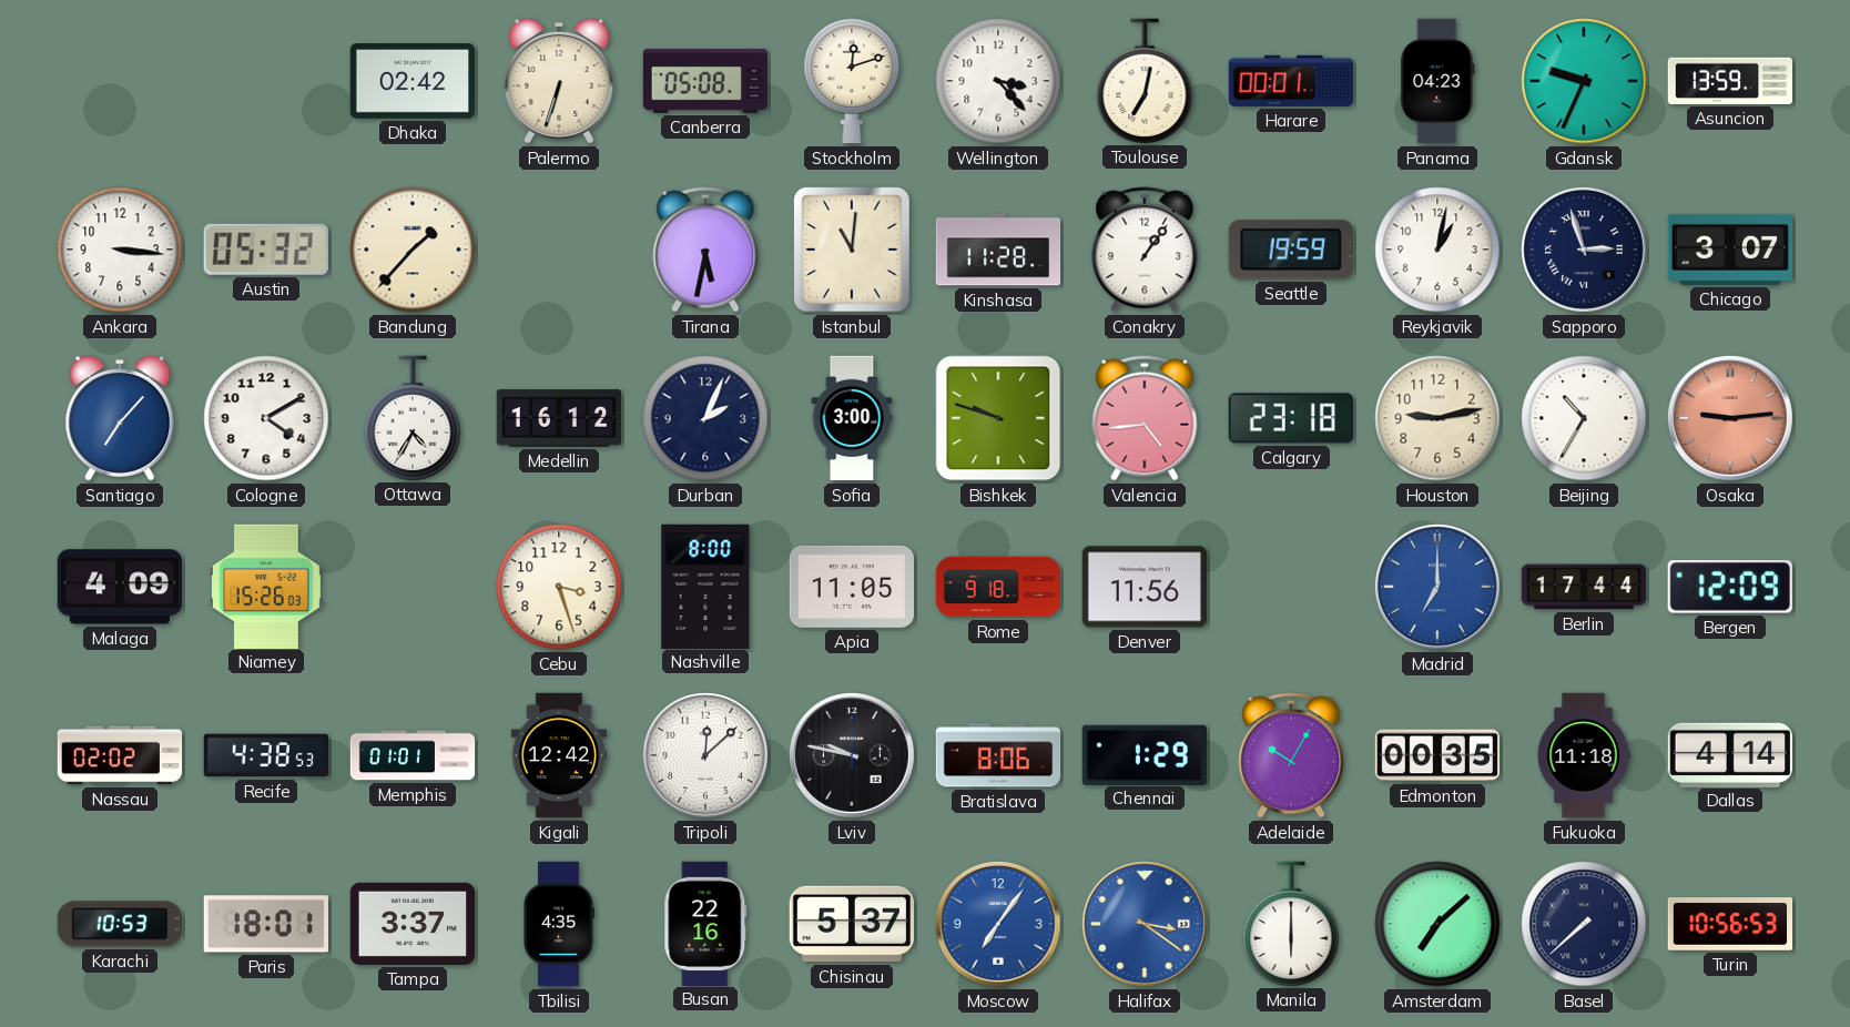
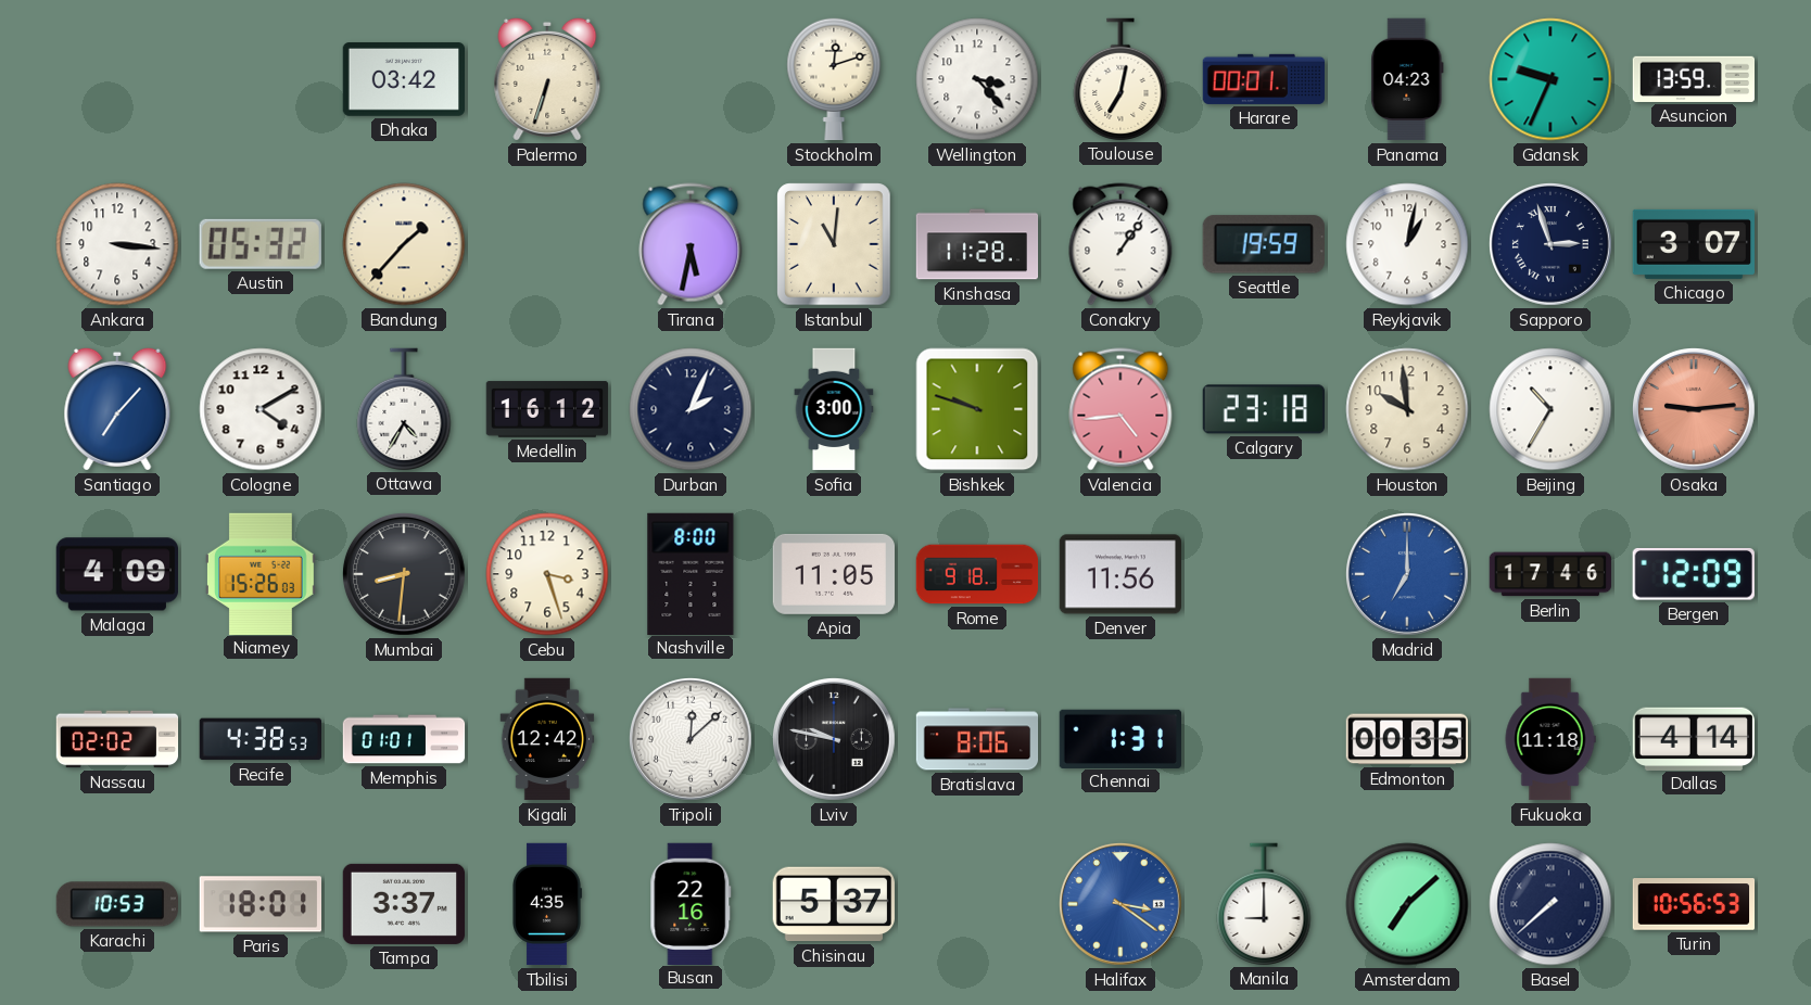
Dhaka: 02:42 -> 03:42 (404, 80)
Canberra: 05:08 -> none (705, 81)
Houston: 9:13 -> 9:59 (1407, 409)
Mumbai: none -> 8:31 (404, 574)
Berlin: 17:44 -> 17:46 (1550, 574)
Chennai: 1:29 -> 1:31 (1119, 738)
Adelaide: 10:05 -> none (1291, 755)
Moscow: 7:06 -> none (998, 924)
Manila: 6:00 -> 9:00 (1264, 904)
